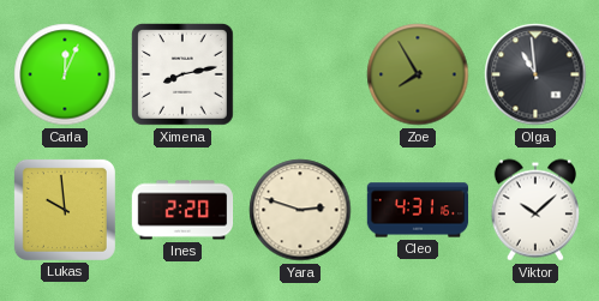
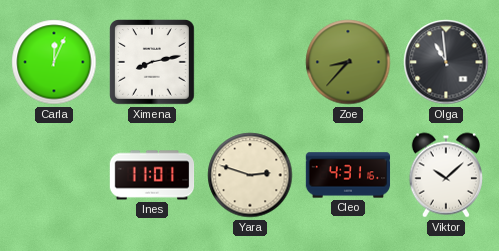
Zoe: 7:55 -> 8:37 (348, 62)
Lukas: 9:59 -> none (65, 210)
Ines: 2:20 -> 11:01 (152, 175)
